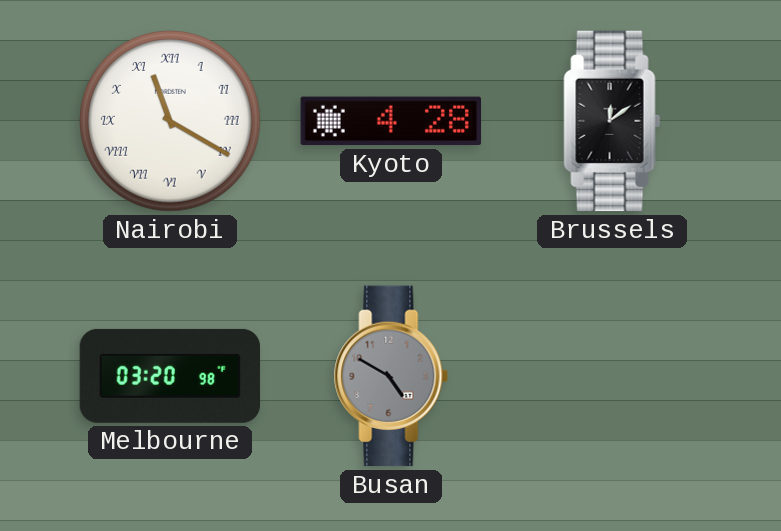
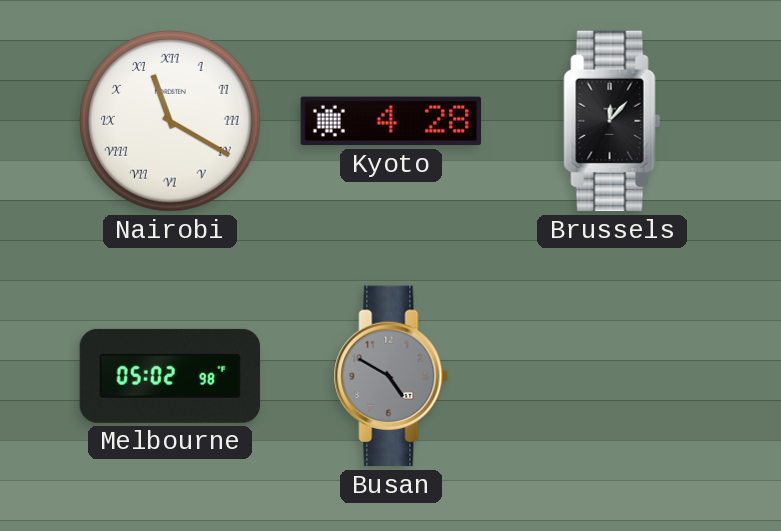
Brussels: 12:09 -> 12:07 (612, 121)
Melbourne: 03:20 -> 05:02 (170, 376)
